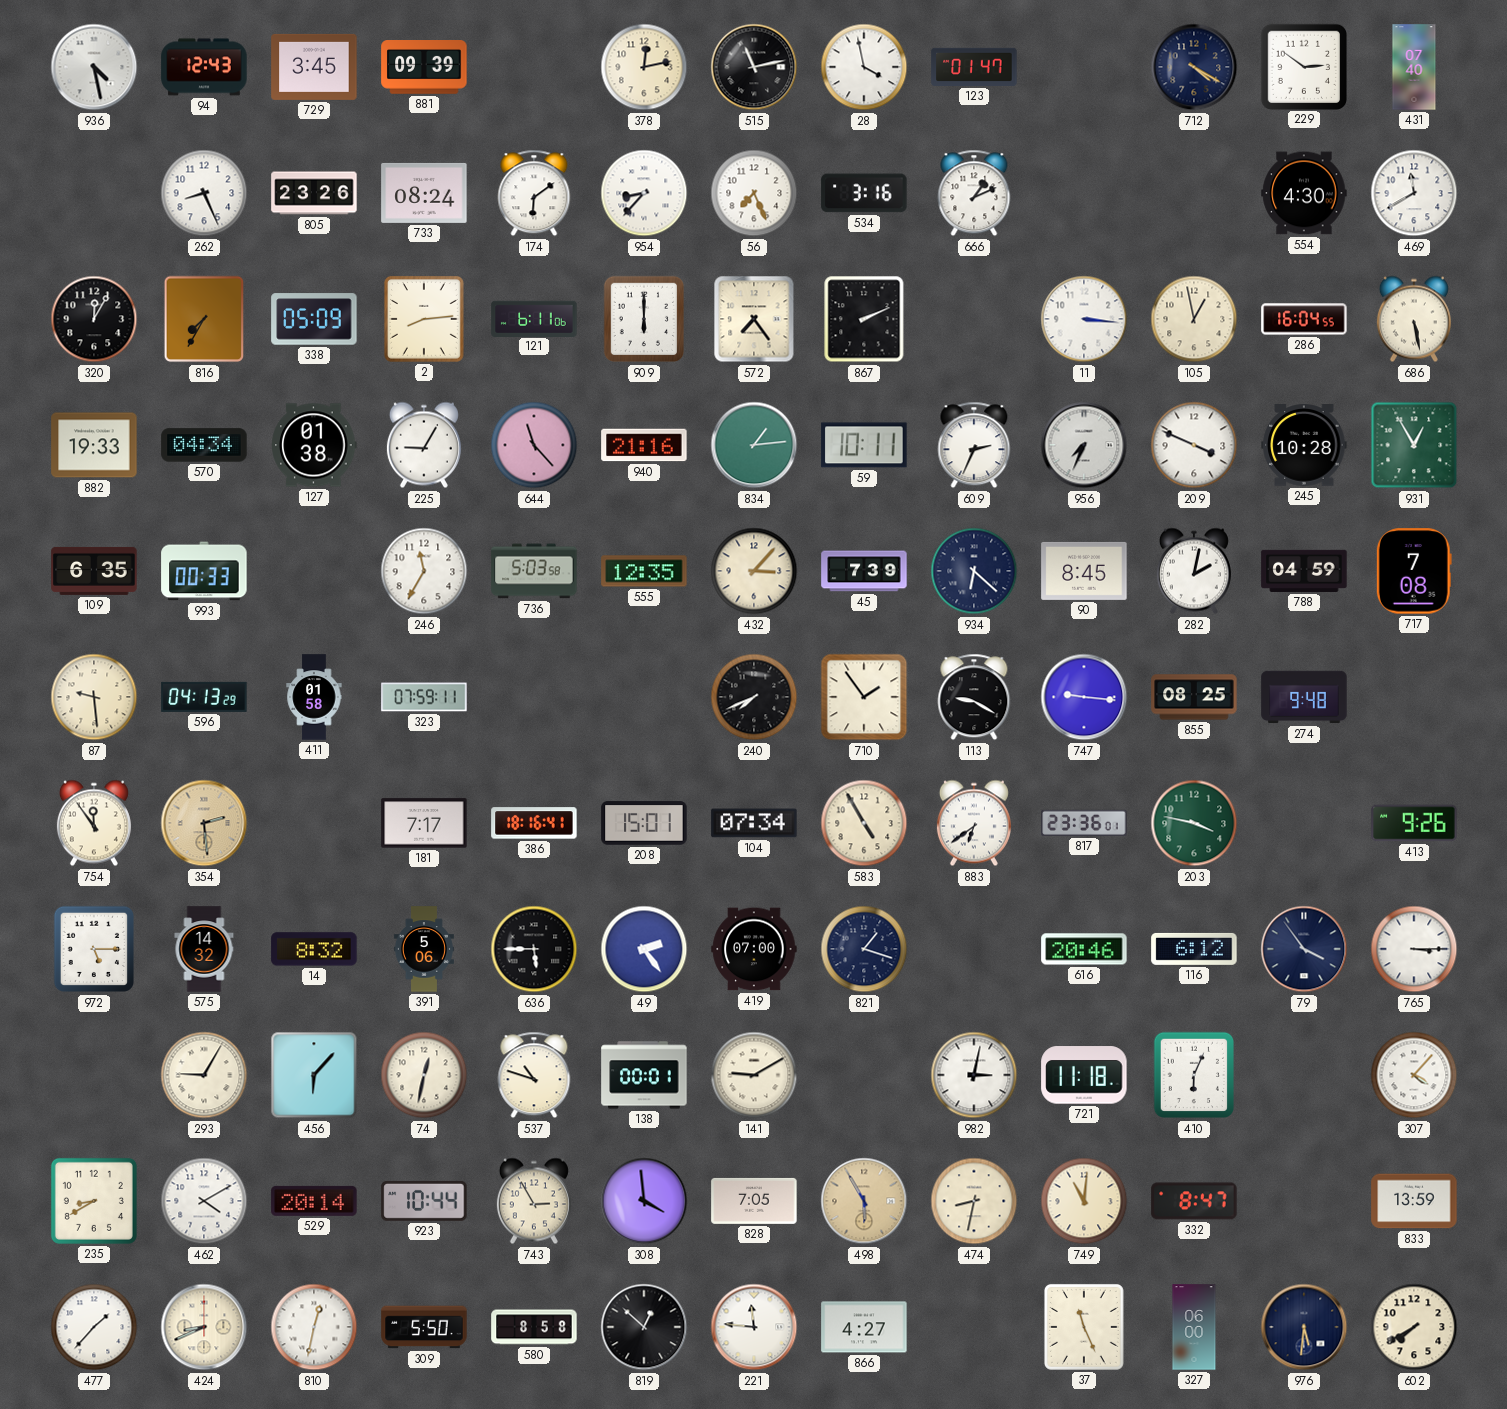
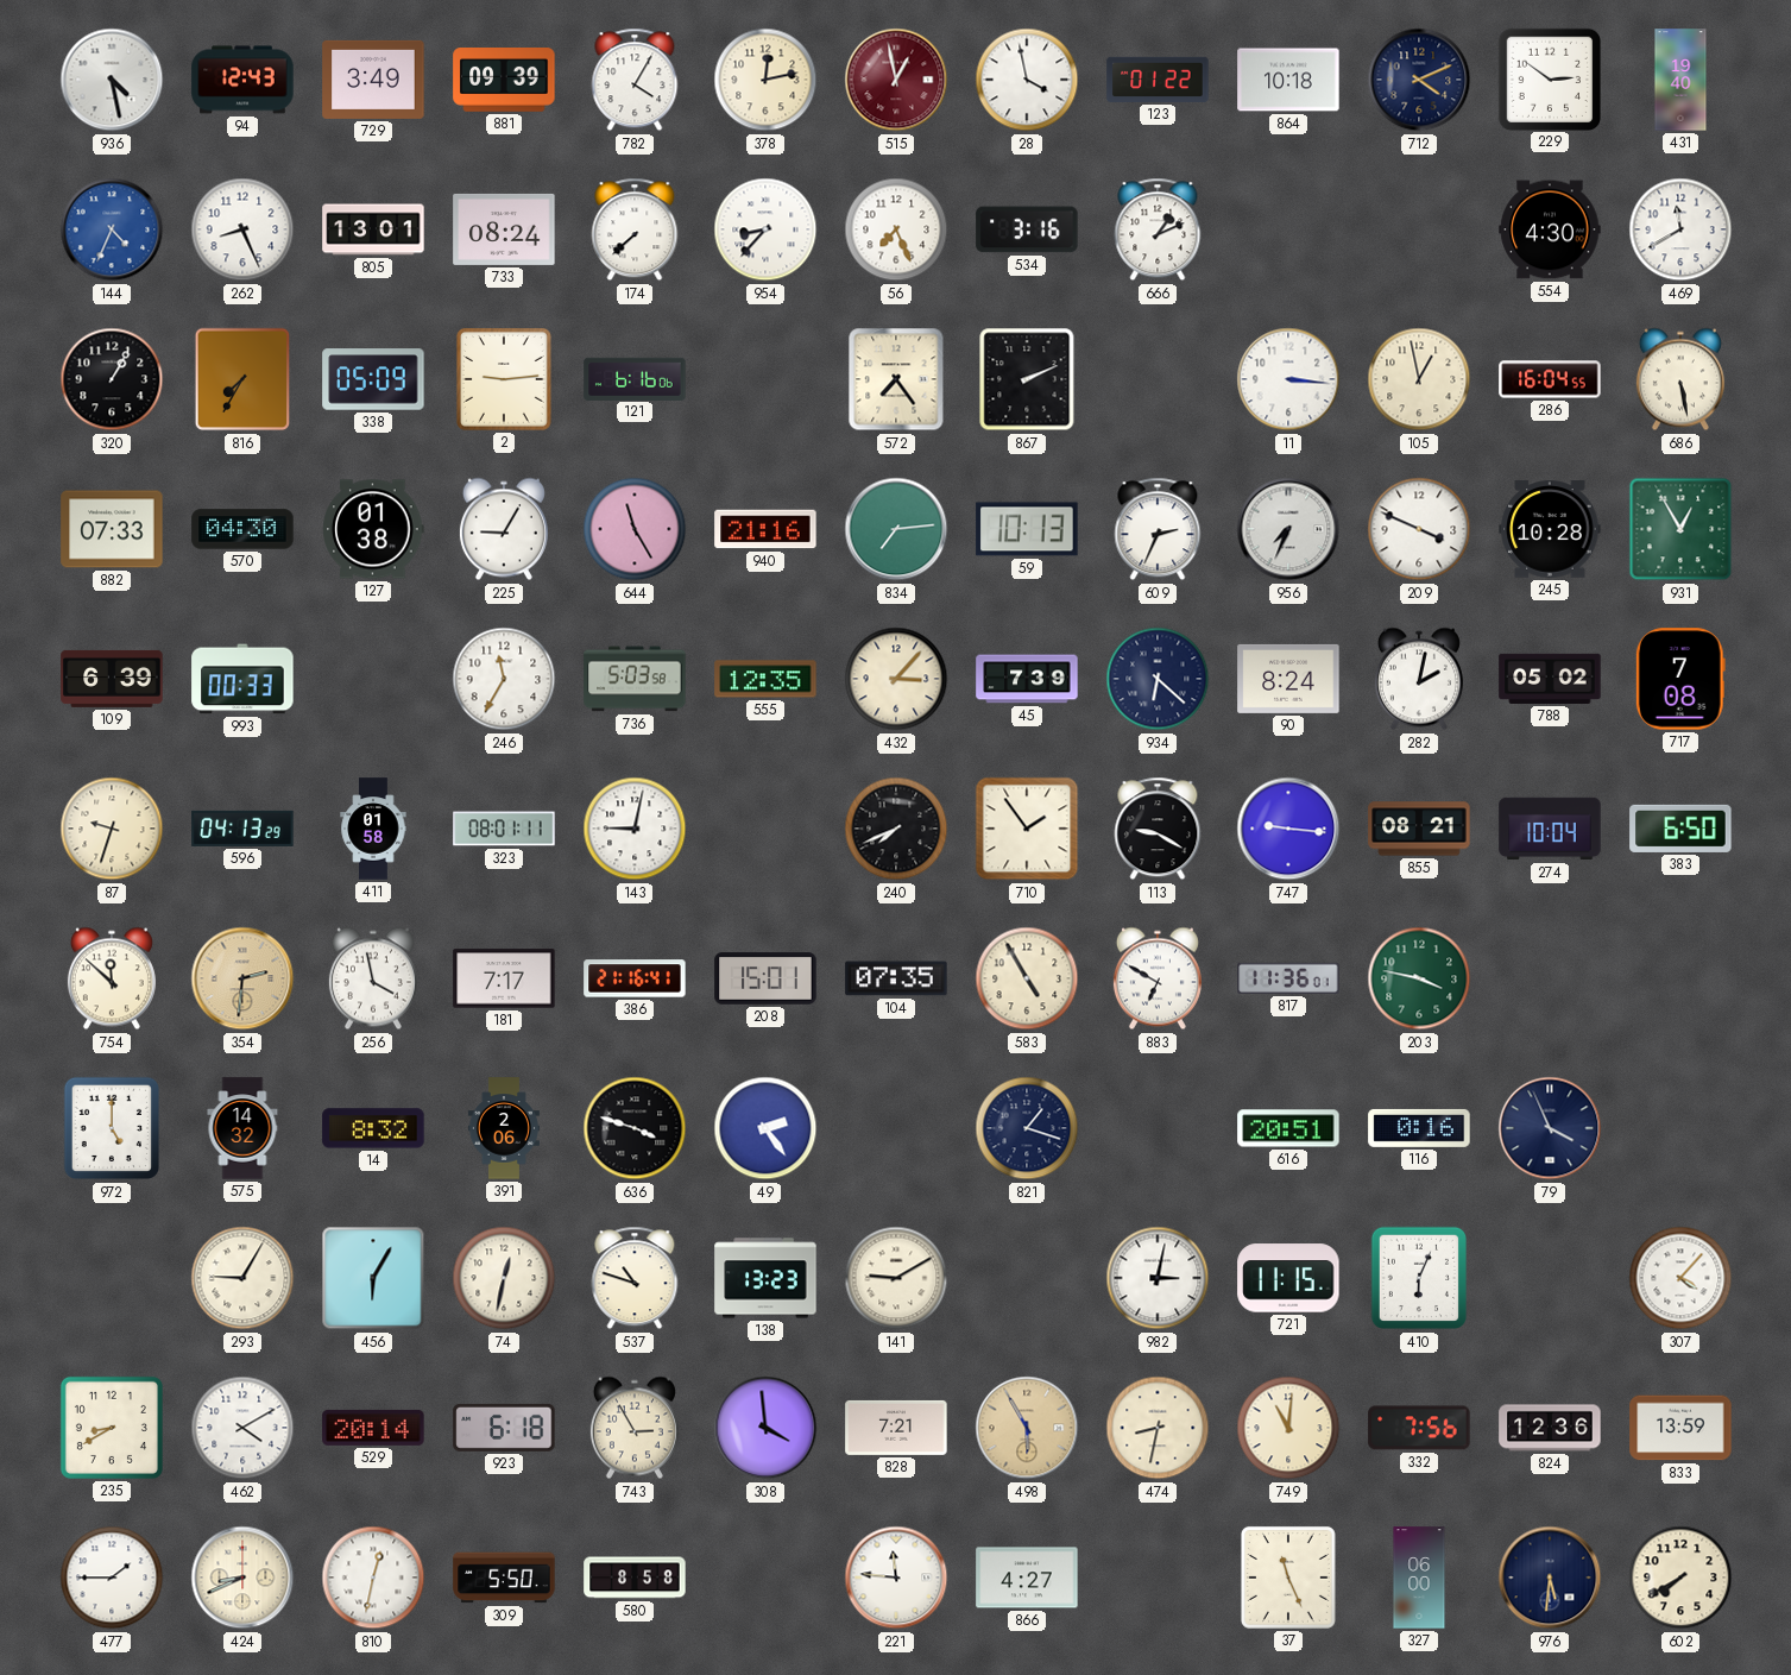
729: 3:45 -> 3:49 (373, 80)
782: none -> 4:05 (635, 80)
515: 11:13 -> 12:58 (896, 80)
515 dial: black -> burgundy (896, 80)
123: 01:47 -> 01:22 (1158, 80)
864: none -> 10:18 (1288, 80)
712: 4:20 -> 4:11 (1419, 80)
431: 07:40 -> 19:40 (1680, 80)
144: none -> 4:34 (112, 229)
805: 23:26 -> 13:01 (373, 229)
174: 6:09 -> 7:38 (635, 229)
320: 12:05 -> 1:05 (112, 379)
2: 8:14 -> 9:14 (504, 379)
121: 6:11 -> 6:16 (635, 378)
909: 6:00 -> none (643, 319)
882: 19:33 -> 07:33 (112, 529)
570: 04:34 -> 04:30 (242, 529)
644: 11:23 -> 11:25 (635, 529)
834: 1:14 -> 7:14 (896, 529)
59: 10:11 -> 10:13 (1027, 529)
109: 6:35 -> 6:39 (112, 679)
90: 8:45 -> 8:24 (1288, 679)
788: 04:59 -> 05:02 (1550, 679)
87: 9:29 -> 9:33 (112, 829)
323: 07:59 -> 08:01 (504, 829)
143: none -> 9:02 (635, 829)
855: 08:25 -> 08:21 (1419, 829)
274: 9:48 -> 10:04 (1550, 829)
383: none -> 6:50 (1680, 829)
754: 11:54 -> 11:52 (112, 978)
354: 2:29 -> 2:31 (242, 978)
256: none -> 3:58 (373, 978)
386: 18:16 -> 21:16 (635, 978)
104: 07:34 -> 07:35 (896, 978)
883: 6:39 -> 6:50 (1158, 978)
817: 23:36 -> 11:36 (1288, 978)
413: 9:26 -> none (1414, 823)
972: 5:15 -> 5:00 (111, 1128)
391: 5:06 -> 2:06 (504, 1128)
636: 5:45 -> 3:48 (635, 1128)
419: 07:00 -> none (754, 949)
616: 20:46 -> 20:51 (1288, 1128)
116: 6:12 -> 0:16 (1419, 1128)
79: 3:54 -> 3:56 (1550, 1128)
765: 3:15 -> none (1414, 949)
456: 6:07 -> 6:05 (373, 1278)
138: 00:01 -> 13:23 (765, 1278)
721: 11:18 -> 11:15 (1288, 1278)
923: 10:44 -> 6:18 (504, 1428)
828: 7:05 -> 7:21 (896, 1428)
332: 8:47 -> 7:56 (1419, 1428)
824: none -> 12:36 (1550, 1428)
477: 1:37 -> 1:45 (112, 1578)
819: 12:52 -> none (644, 1327)
